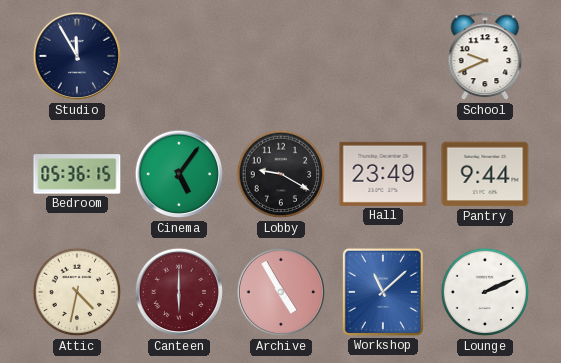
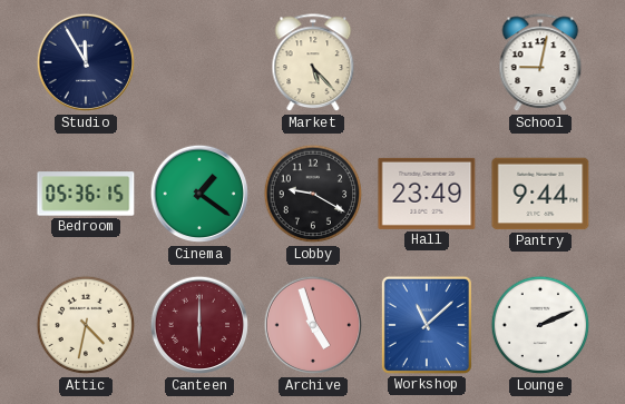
Market: none -> 5:23 (313, 63)
School: 9:41 -> 9:02 (540, 63)
Cinema: 5:06 -> 1:21 (199, 194)
Archive: 4:55 -> 4:57 (313, 325)
